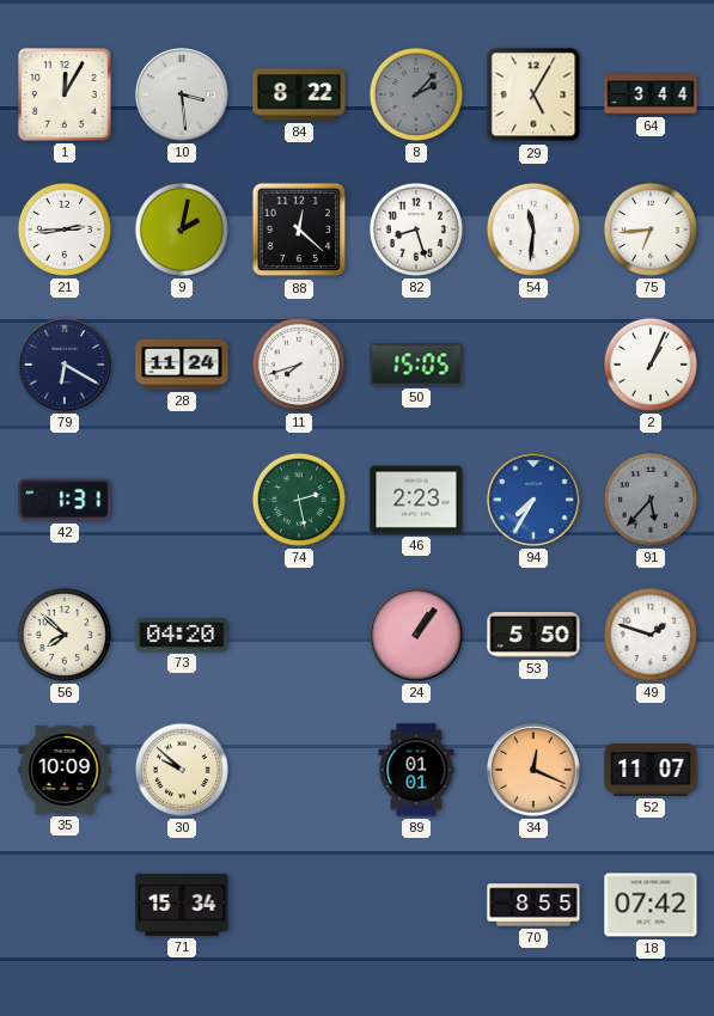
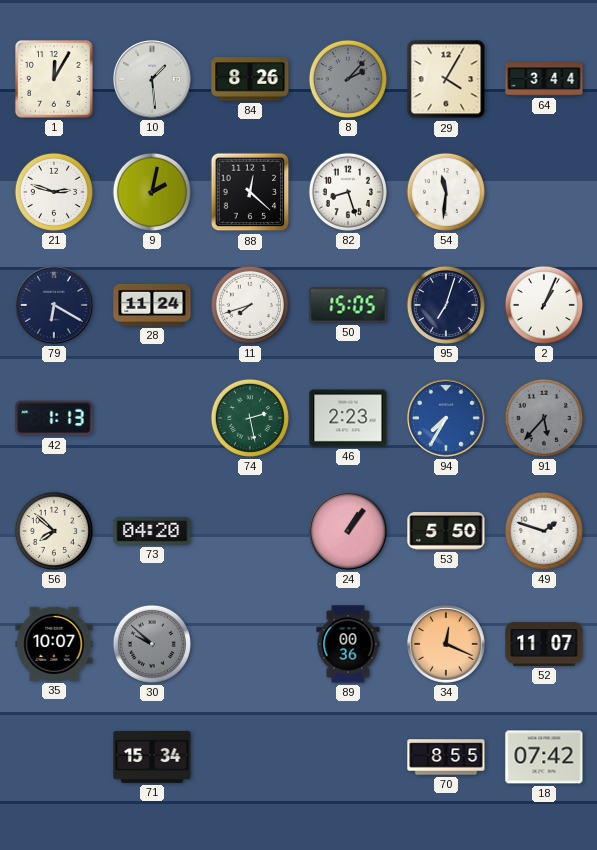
10: 3:29 -> 1:29 (153, 80)
84: 8:22 -> 8:26 (250, 79)
29: 5:05 -> 4:05 (446, 79)
21: 2:44 -> 2:48 (54, 192)
75: 6:44 -> none (651, 229)
95: none -> 7:03 (446, 305)
42: 1:31 -> 1:13 (54, 418)
35: 10:09 -> 10:07 (54, 644)
30 dial: cream -> grey (152, 644)
89: 01:01 -> 00:36 (348, 644)
